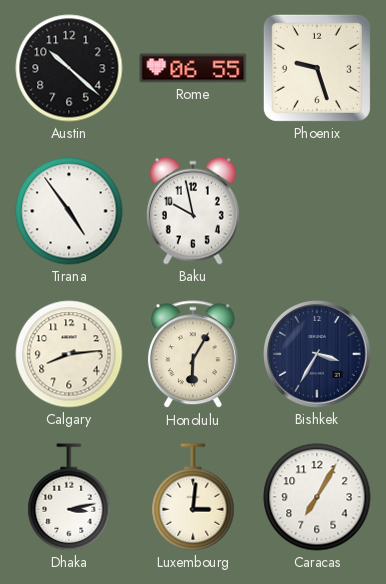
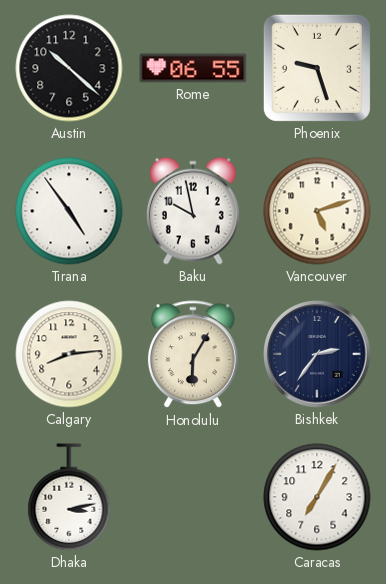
Vancouver: none -> 5:12 (317, 211)
Bishkek: 3:35 -> 2:36 (317, 354)
Luxembourg: 3:01 -> none (193, 497)
